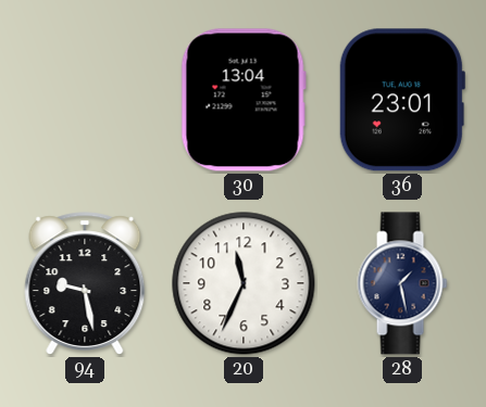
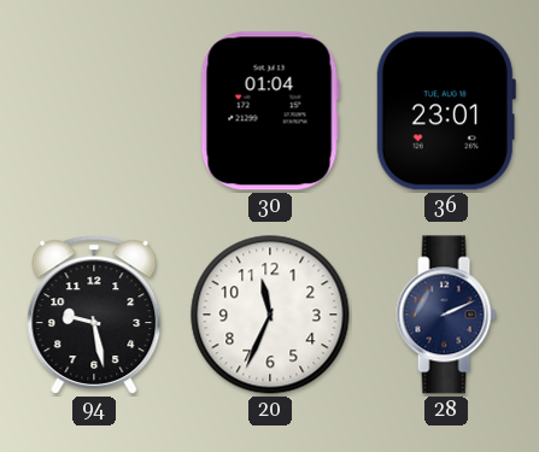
30: 13:04 -> 01:04 (270, 111)
28: 1:28 -> 2:11 (446, 315)
